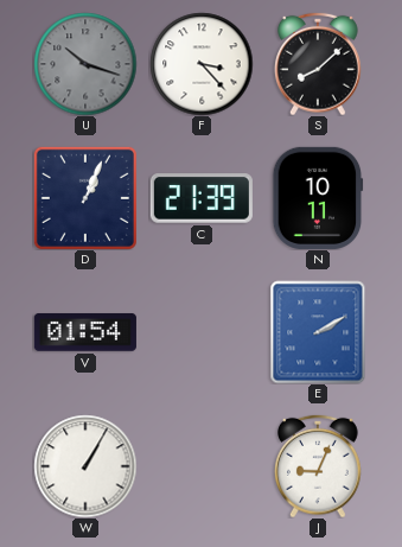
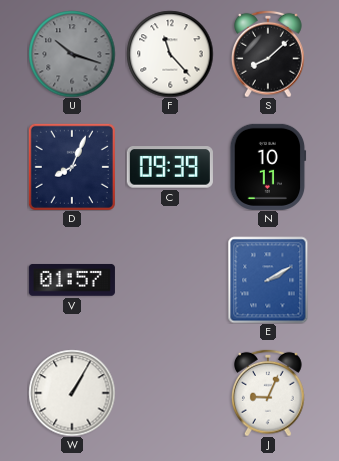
F: 3:23 -> 11:23 (170, 54)
D: 1:04 -> 8:04 (72, 167)
C: 21:39 -> 09:39 (170, 167)
V: 01:54 -> 01:57 (72, 280)
